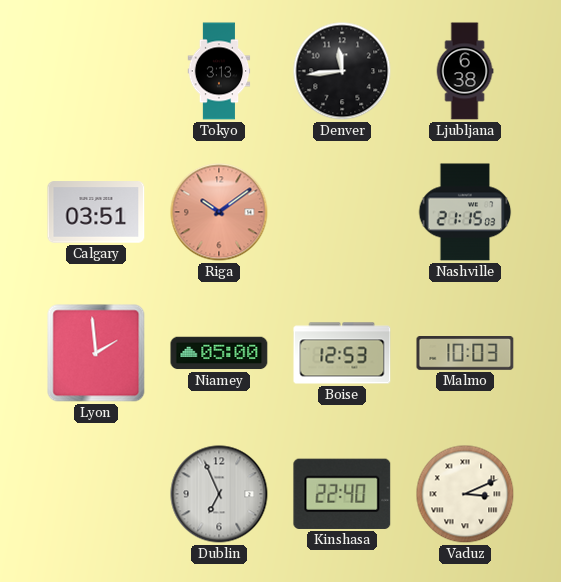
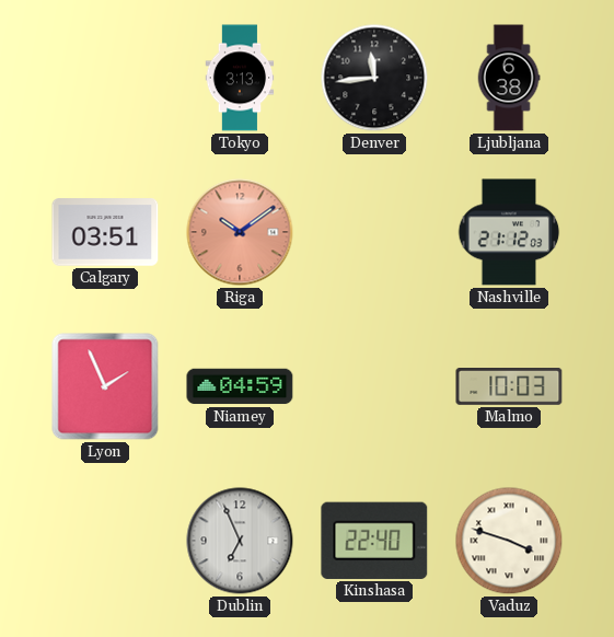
Nashville: 21:15 -> 21:12 (509, 232)
Lyon: 1:59 -> 1:56 (105, 386)
Niamey: 05:00 -> 04:59 (240, 386)
Boise: 12:53 -> none (342, 353)
Vaduz: 3:11 -> 3:48 (509, 541)
